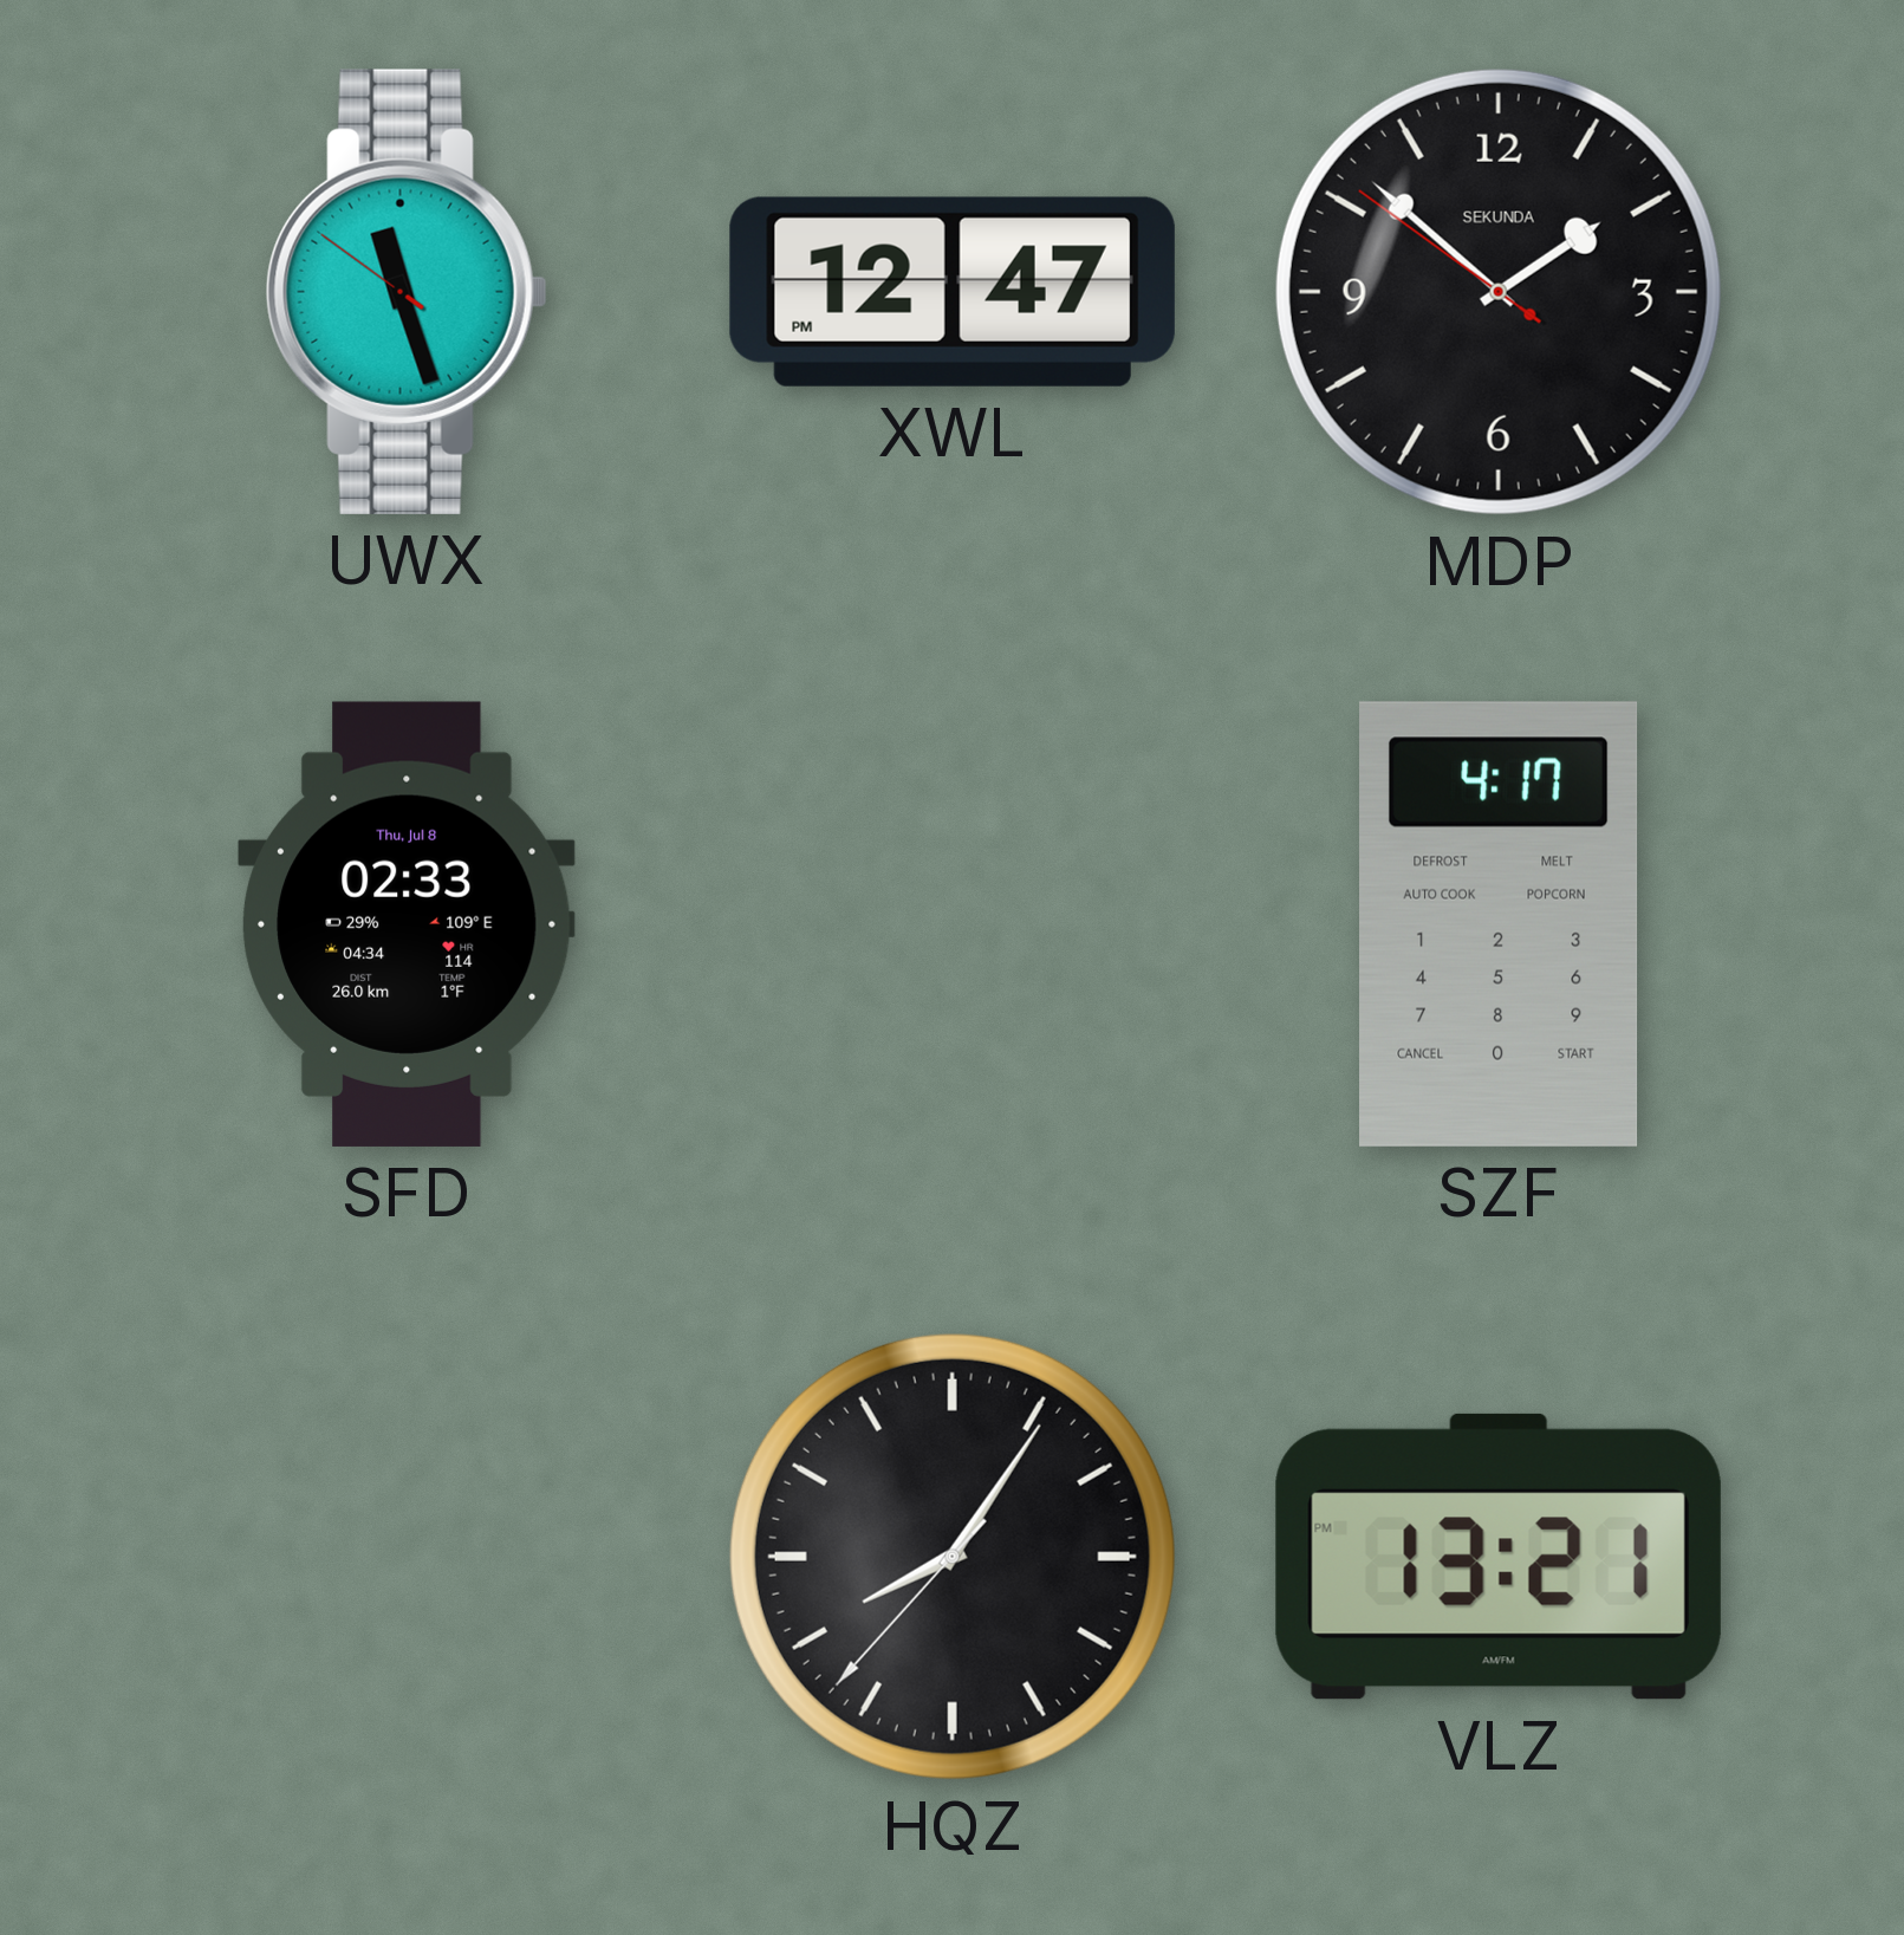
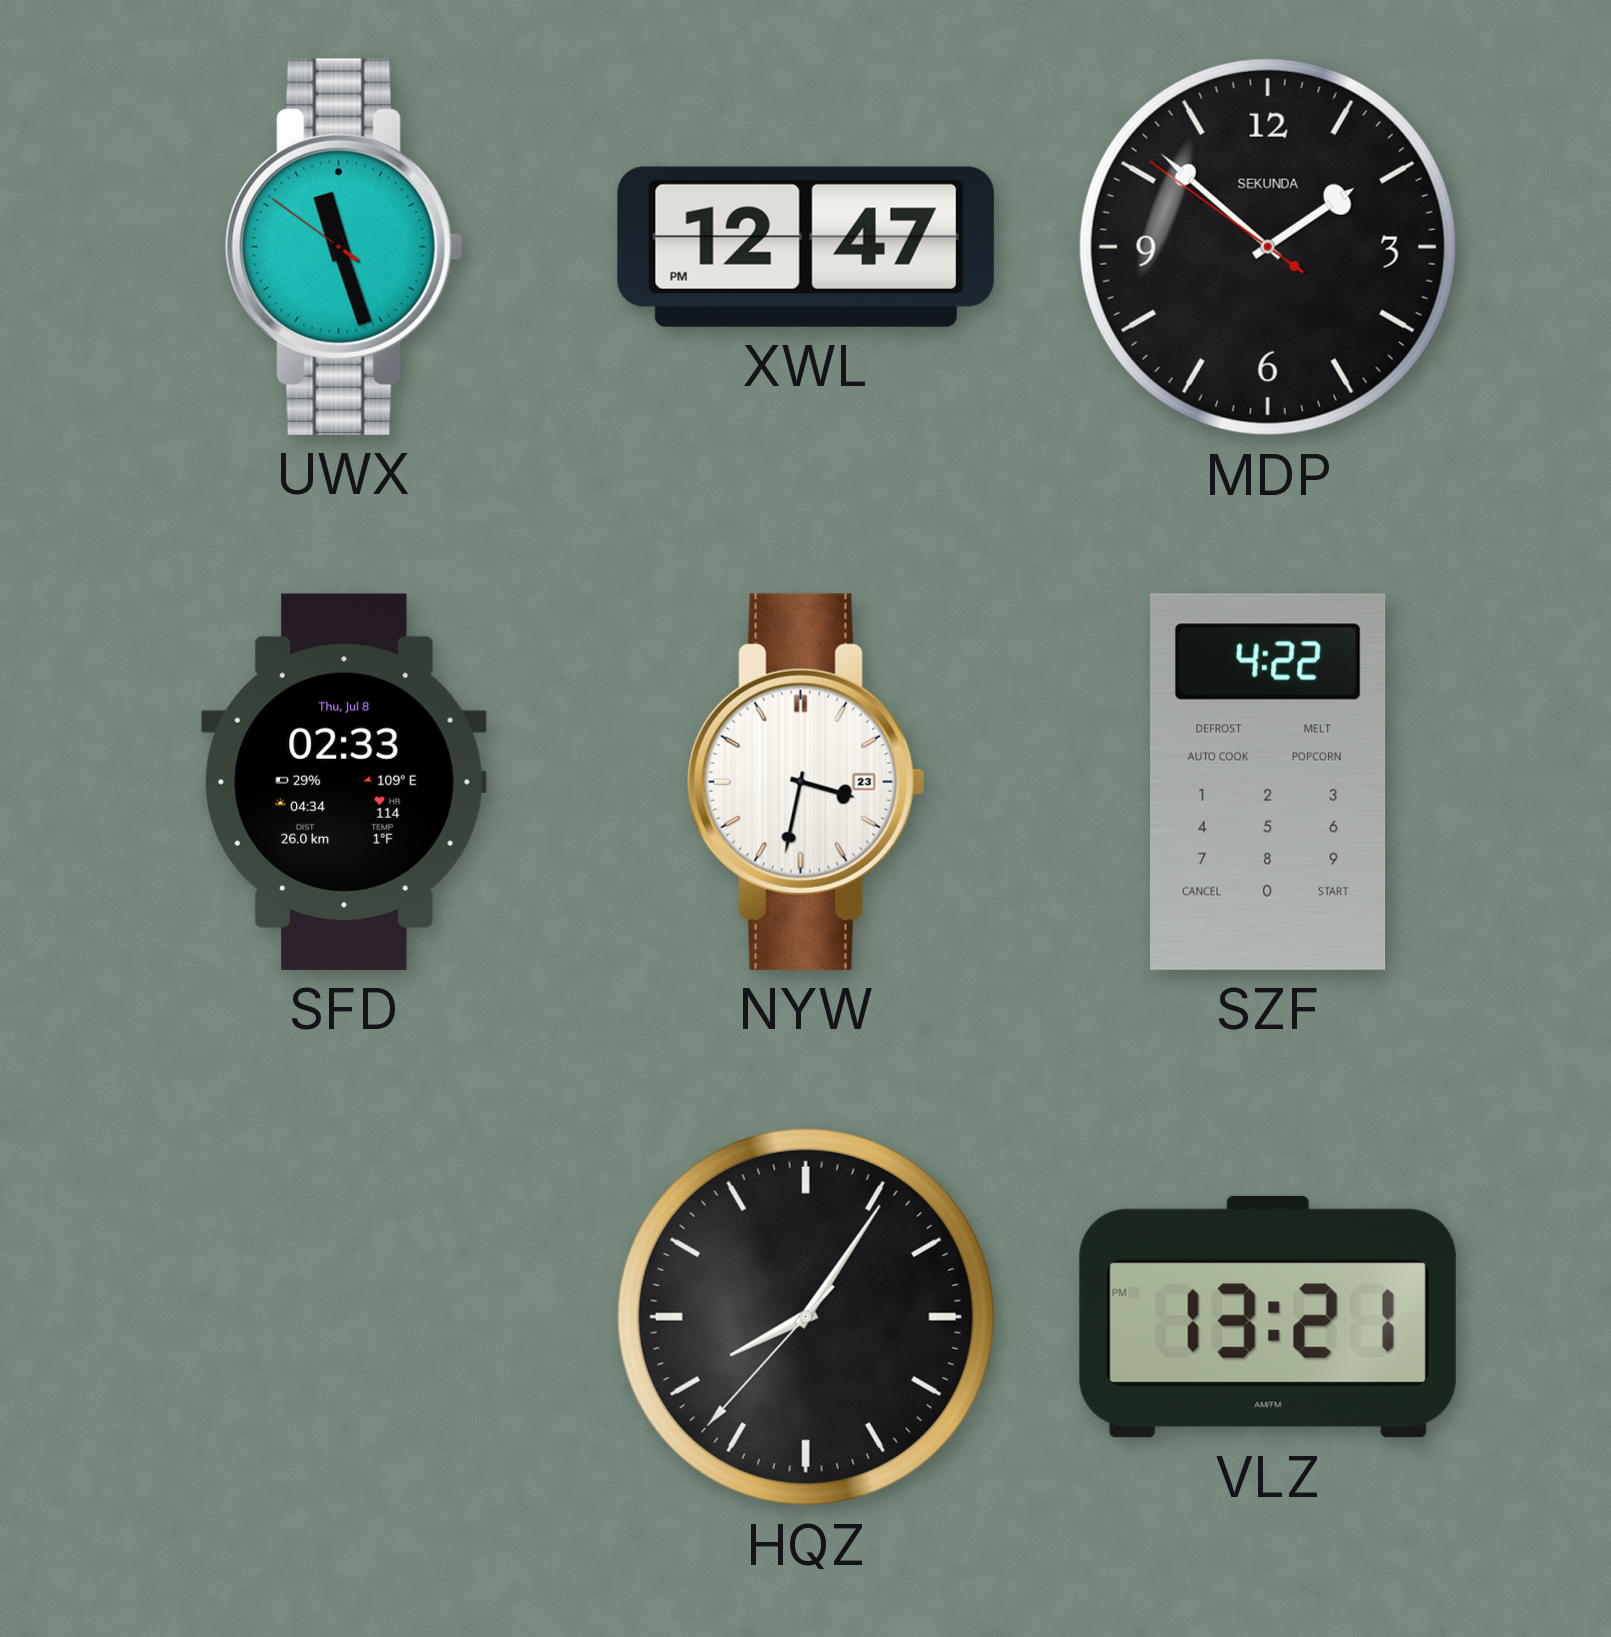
NYW: none -> 3:32 (806, 782)
SZF: 4:17 -> 4:22 (1268, 782)
